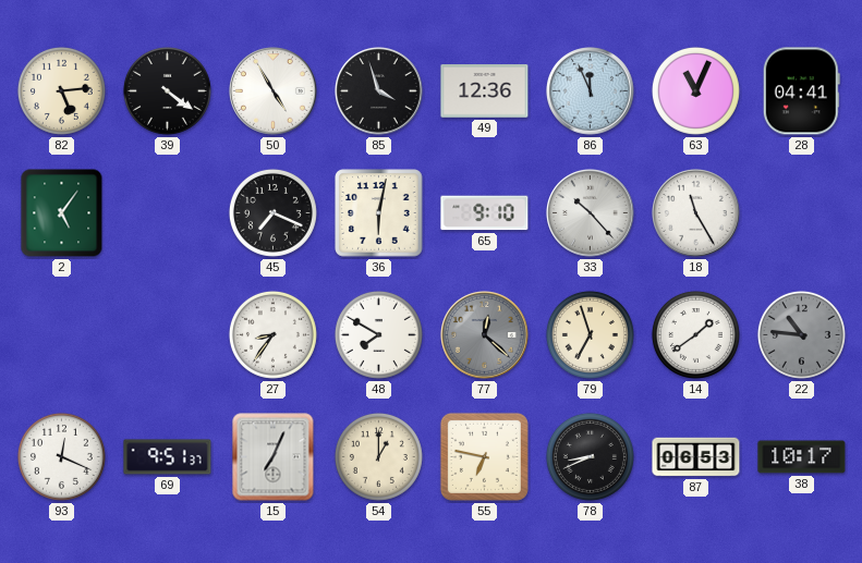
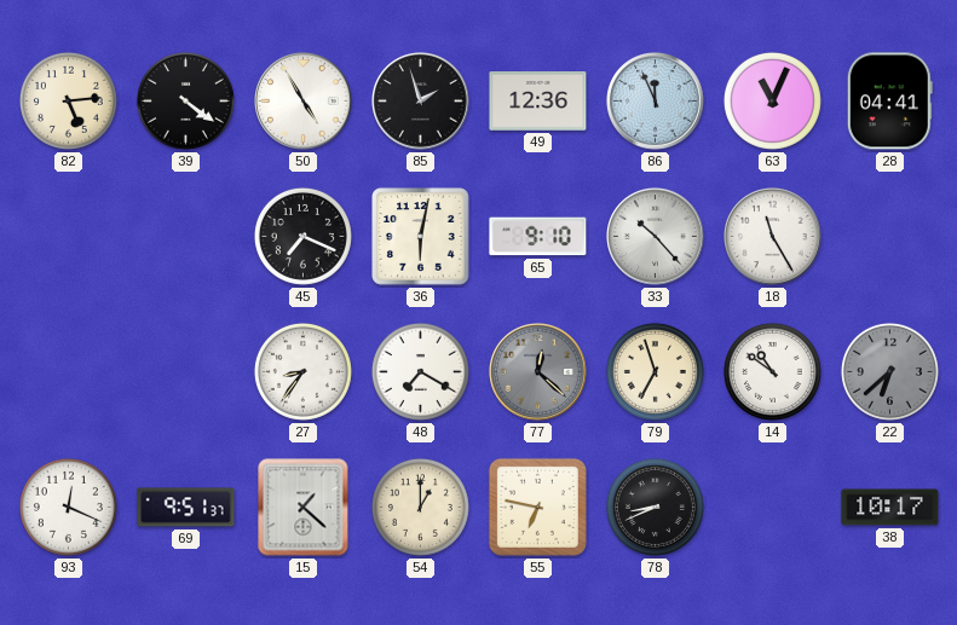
85: 3:57 -> 1:57 (421, 102)
2: 5:06 -> none (62, 213)
48: 7:50 -> 7:20 (420, 371)
14: 1:39 -> 10:51 (772, 371)
22: 10:46 -> 6:38 (889, 371)
15: 7:04 -> 1:22 (304, 508)
87: 06:53 -> none (696, 457)
